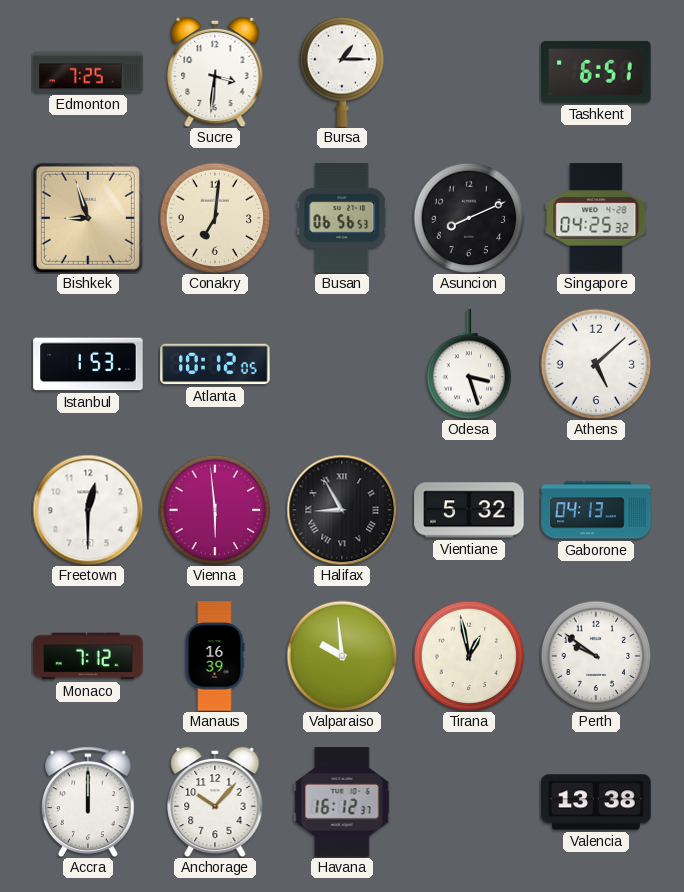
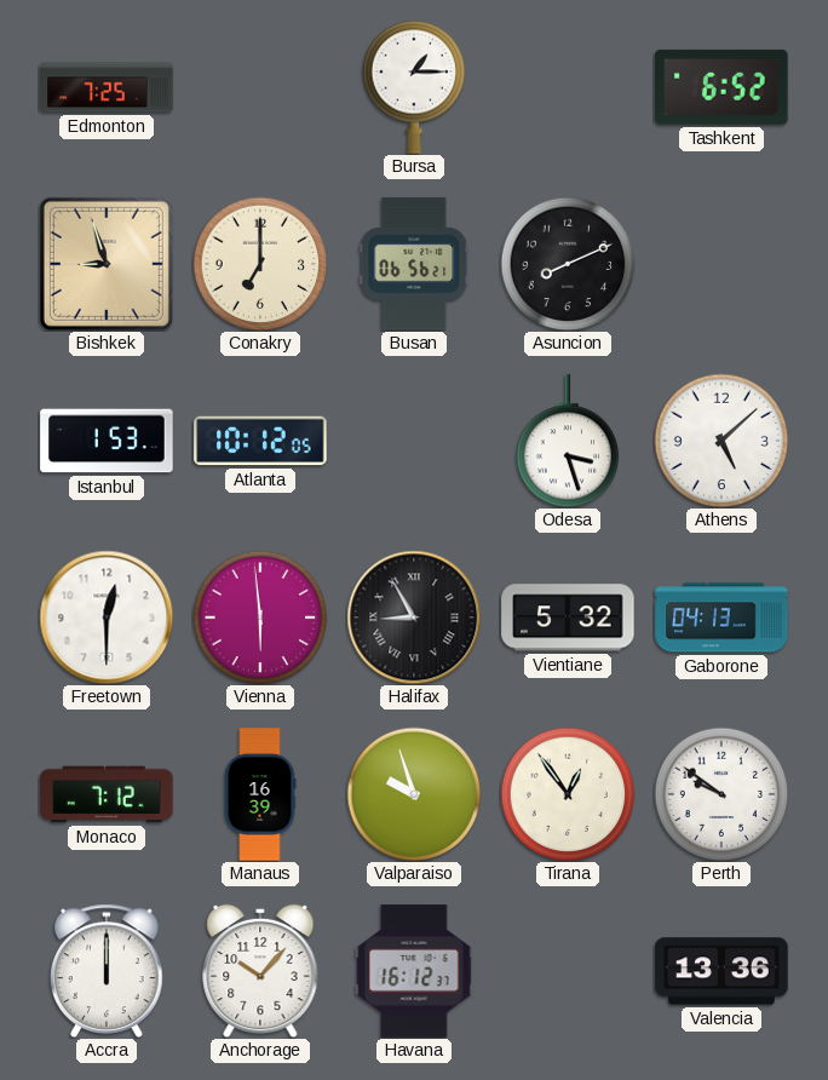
Sucre: 3:31 -> none (215, 72)
Tashkent: 6:51 -> 6:52 (721, 87)
Conakry: 7:01 -> 7:00 (260, 264)
Busan: 06:56:53 -> 06:56:21 (414, 264)
Singapore: 04:25 -> none (596, 218)
Valparaiso: 9:59 -> 9:57 (414, 794)
Tirana: 12:58 -> 12:54 (568, 794)
Valencia: 13:38 -> 13:36 (721, 971)
